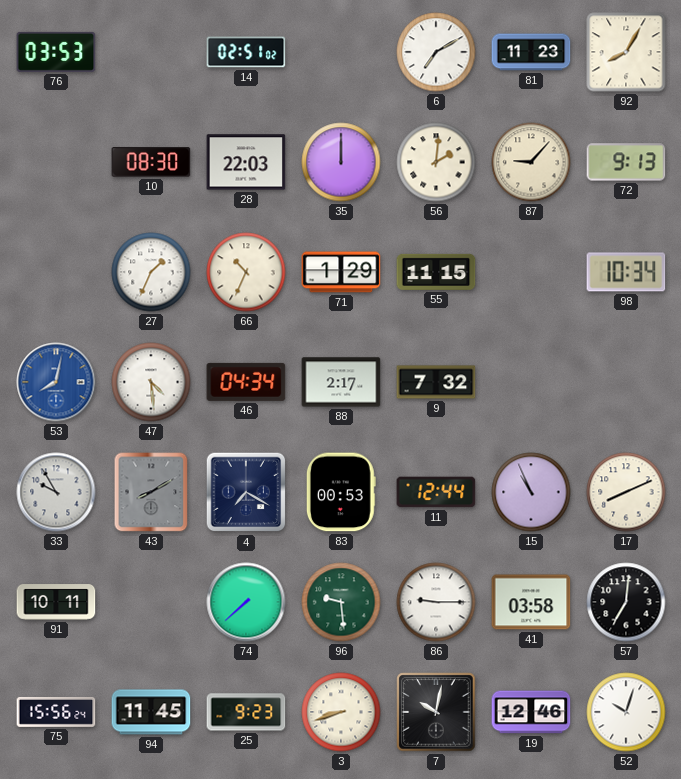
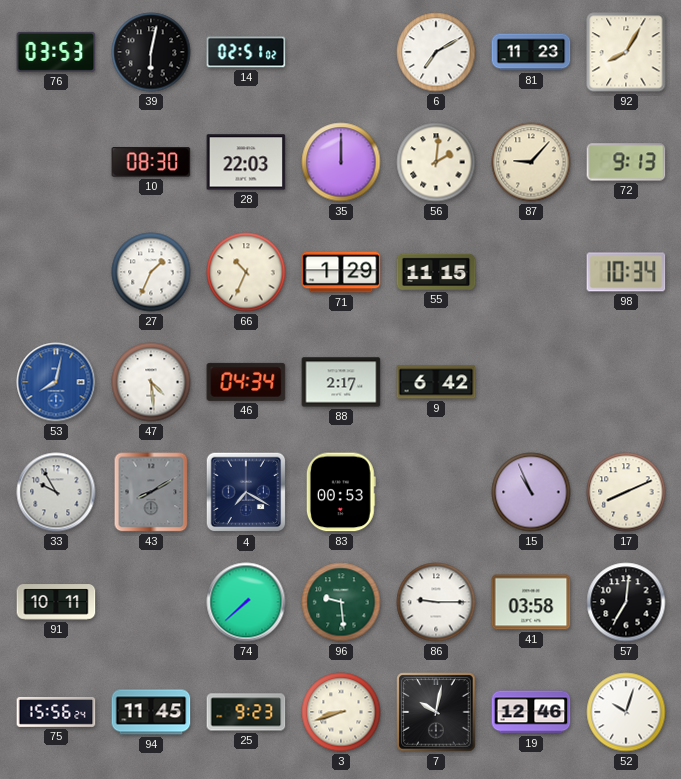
39: none -> 6:02 (151, 52)
9: 7:32 -> 6:42 (436, 382)
11: 12:44 -> none (436, 492)
